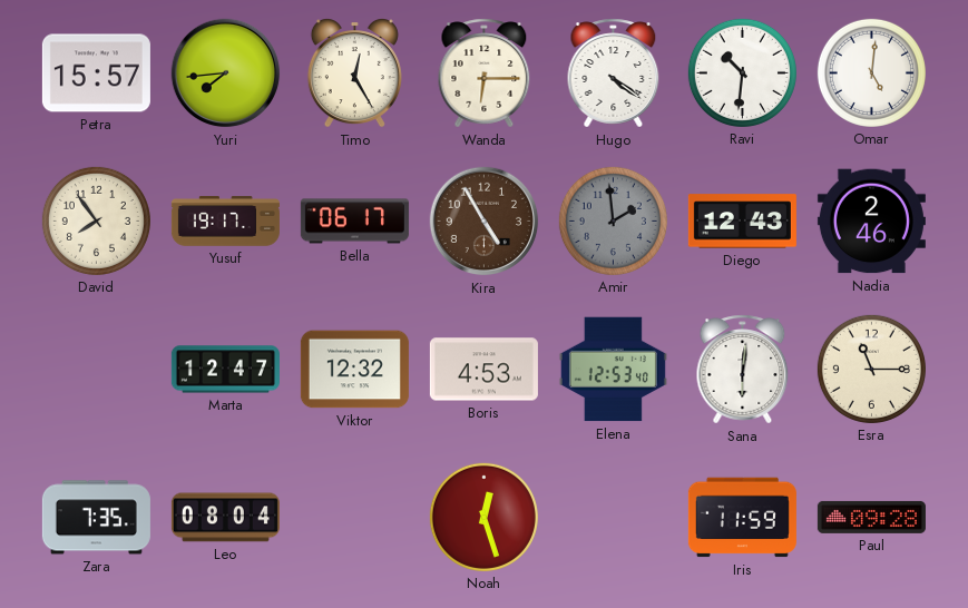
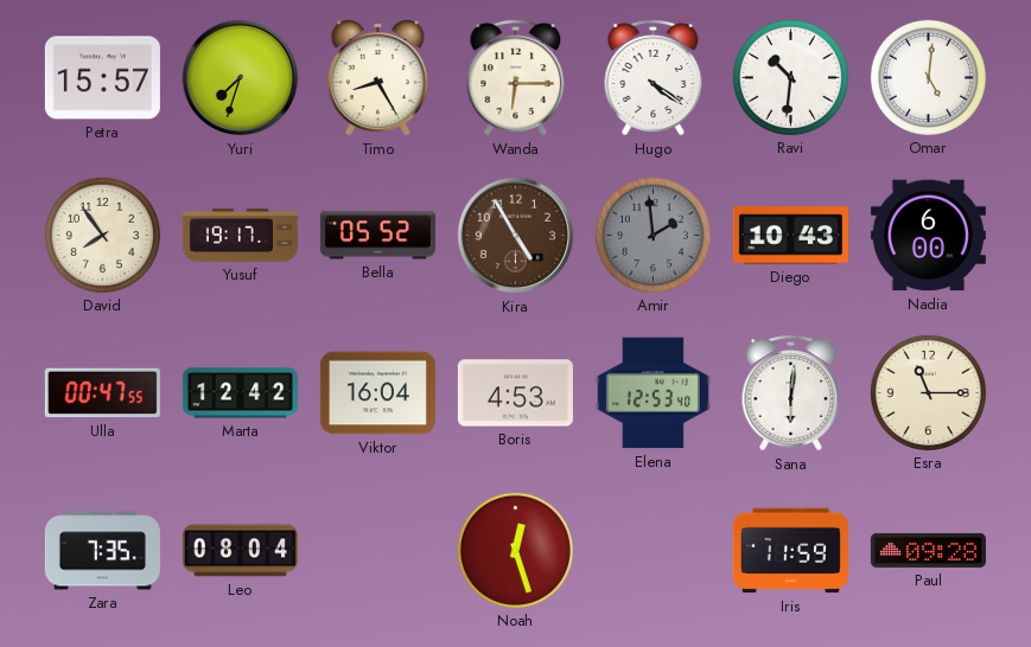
Yuri: 7:44 -> 7:33 (241, 78)
Timo: 12:25 -> 8:25 (377, 78)
Bella: 06:17 -> 05:52 (377, 236)
Diego: 12:43 -> 10:43 (790, 236)
Nadia: 2:46 -> 6:00 (928, 236)
Ulla: none -> 00:47 (102, 393)
Marta: 12:47 -> 12:42 (240, 393)
Viktor: 12:32 -> 16:04 (377, 393)
